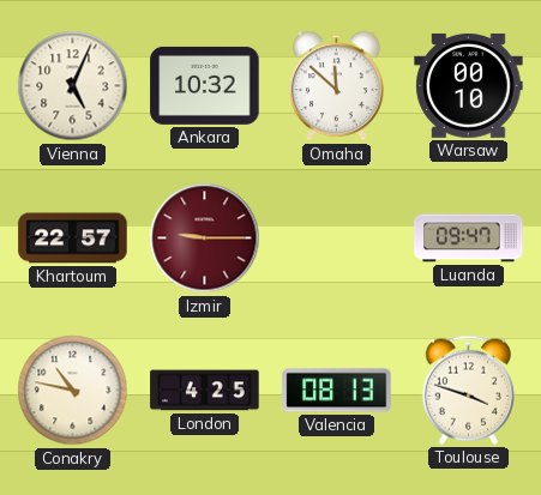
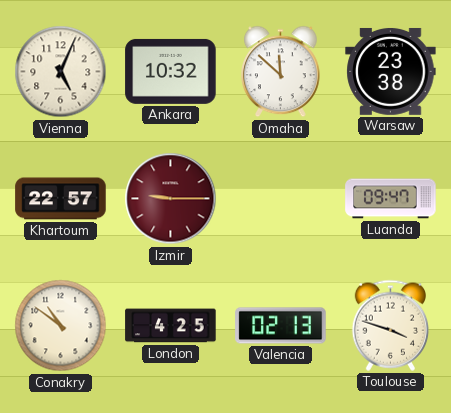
Warsaw: 00:10 -> 23:38 (391, 71)
Conakry: 10:47 -> 10:51 (61, 326)
Valencia: 08:13 -> 02:13 (281, 326)
